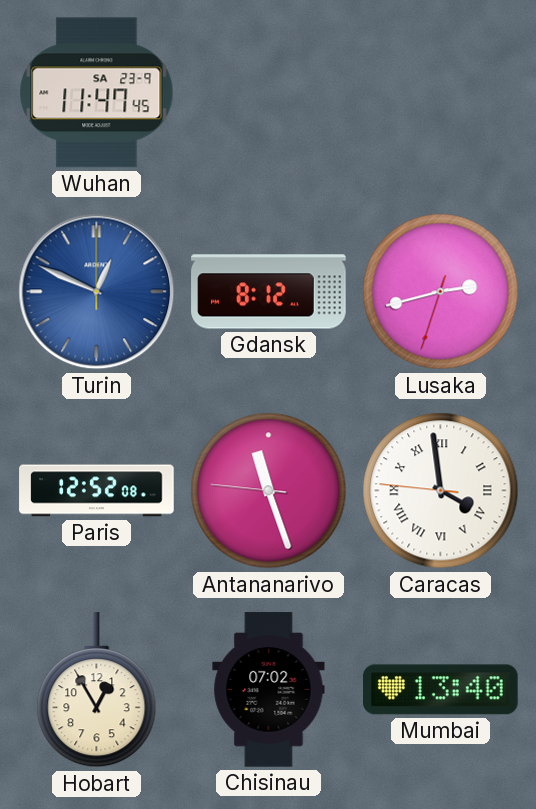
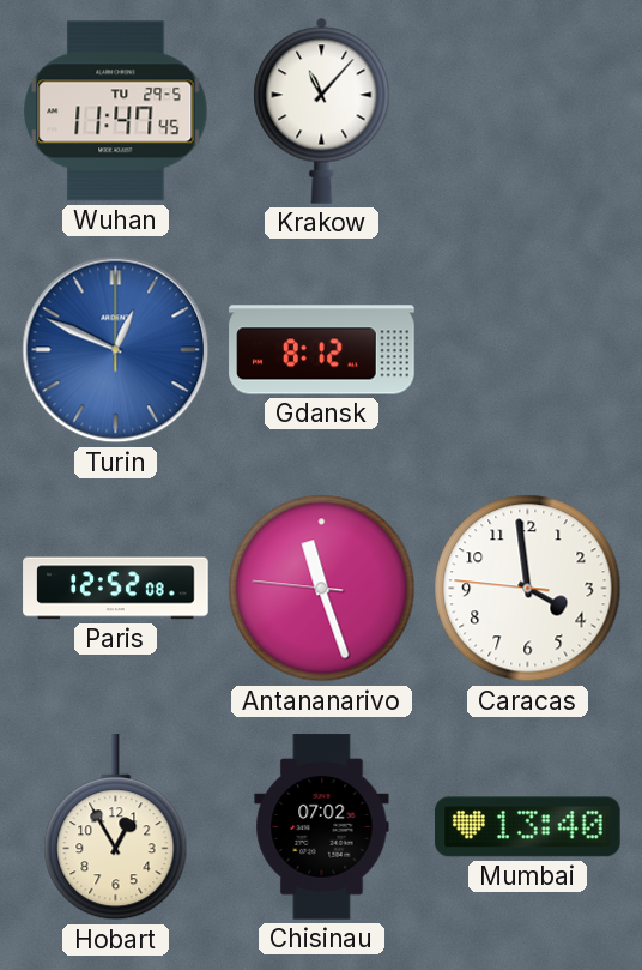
Wuhan date: SA 23-9 -> TU 29-5 (116, 112)
Krakow: none -> 11:07 (322, 110)
Lusaka: 2:42 -> none (441, 292)
Caracas numerals: Roman -> Arabic (528, 589)
